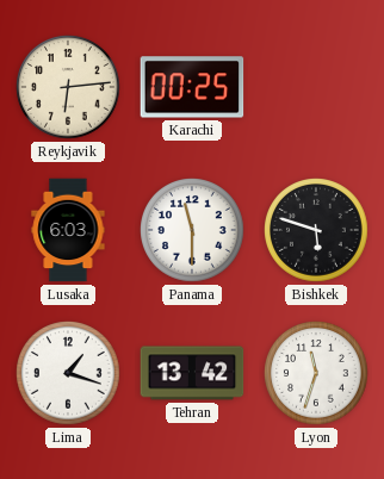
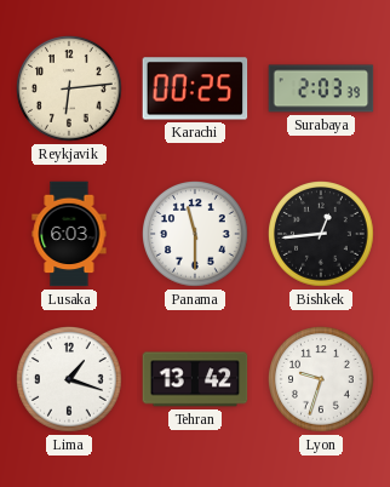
Surabaya: none -> 2:03 (321, 88)
Bishkek: 5:48 -> 12:44 (322, 235)
Lyon: 11:33 -> 9:33 (322, 380)
